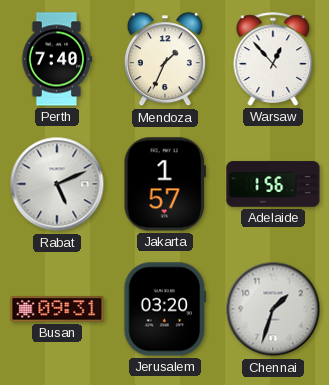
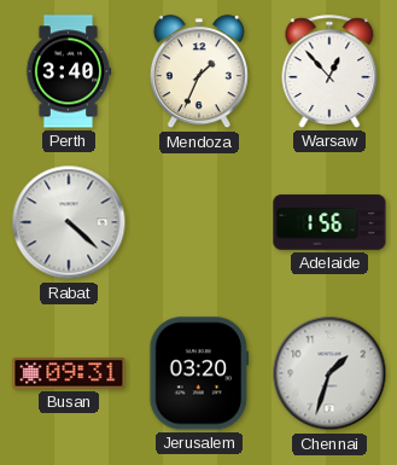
Perth: 7:40 -> 3:40 (69, 71)
Rabat: 5:11 -> 4:22 (69, 222)
Jakarta: 1:57 -> none (165, 184)
